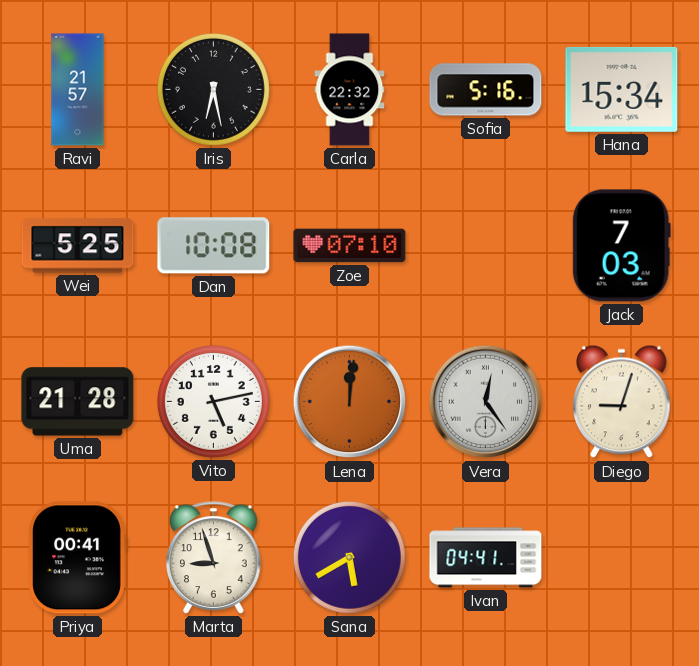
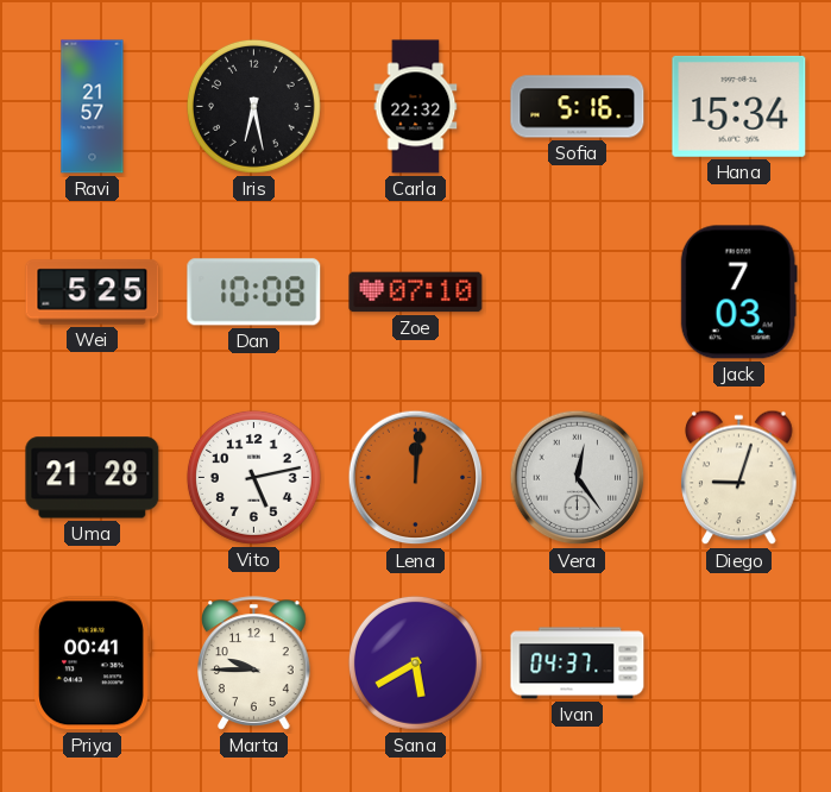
Marta: 8:57 -> 9:45 (254, 664)
Ivan: 04:41 -> 04:37 (578, 664)
